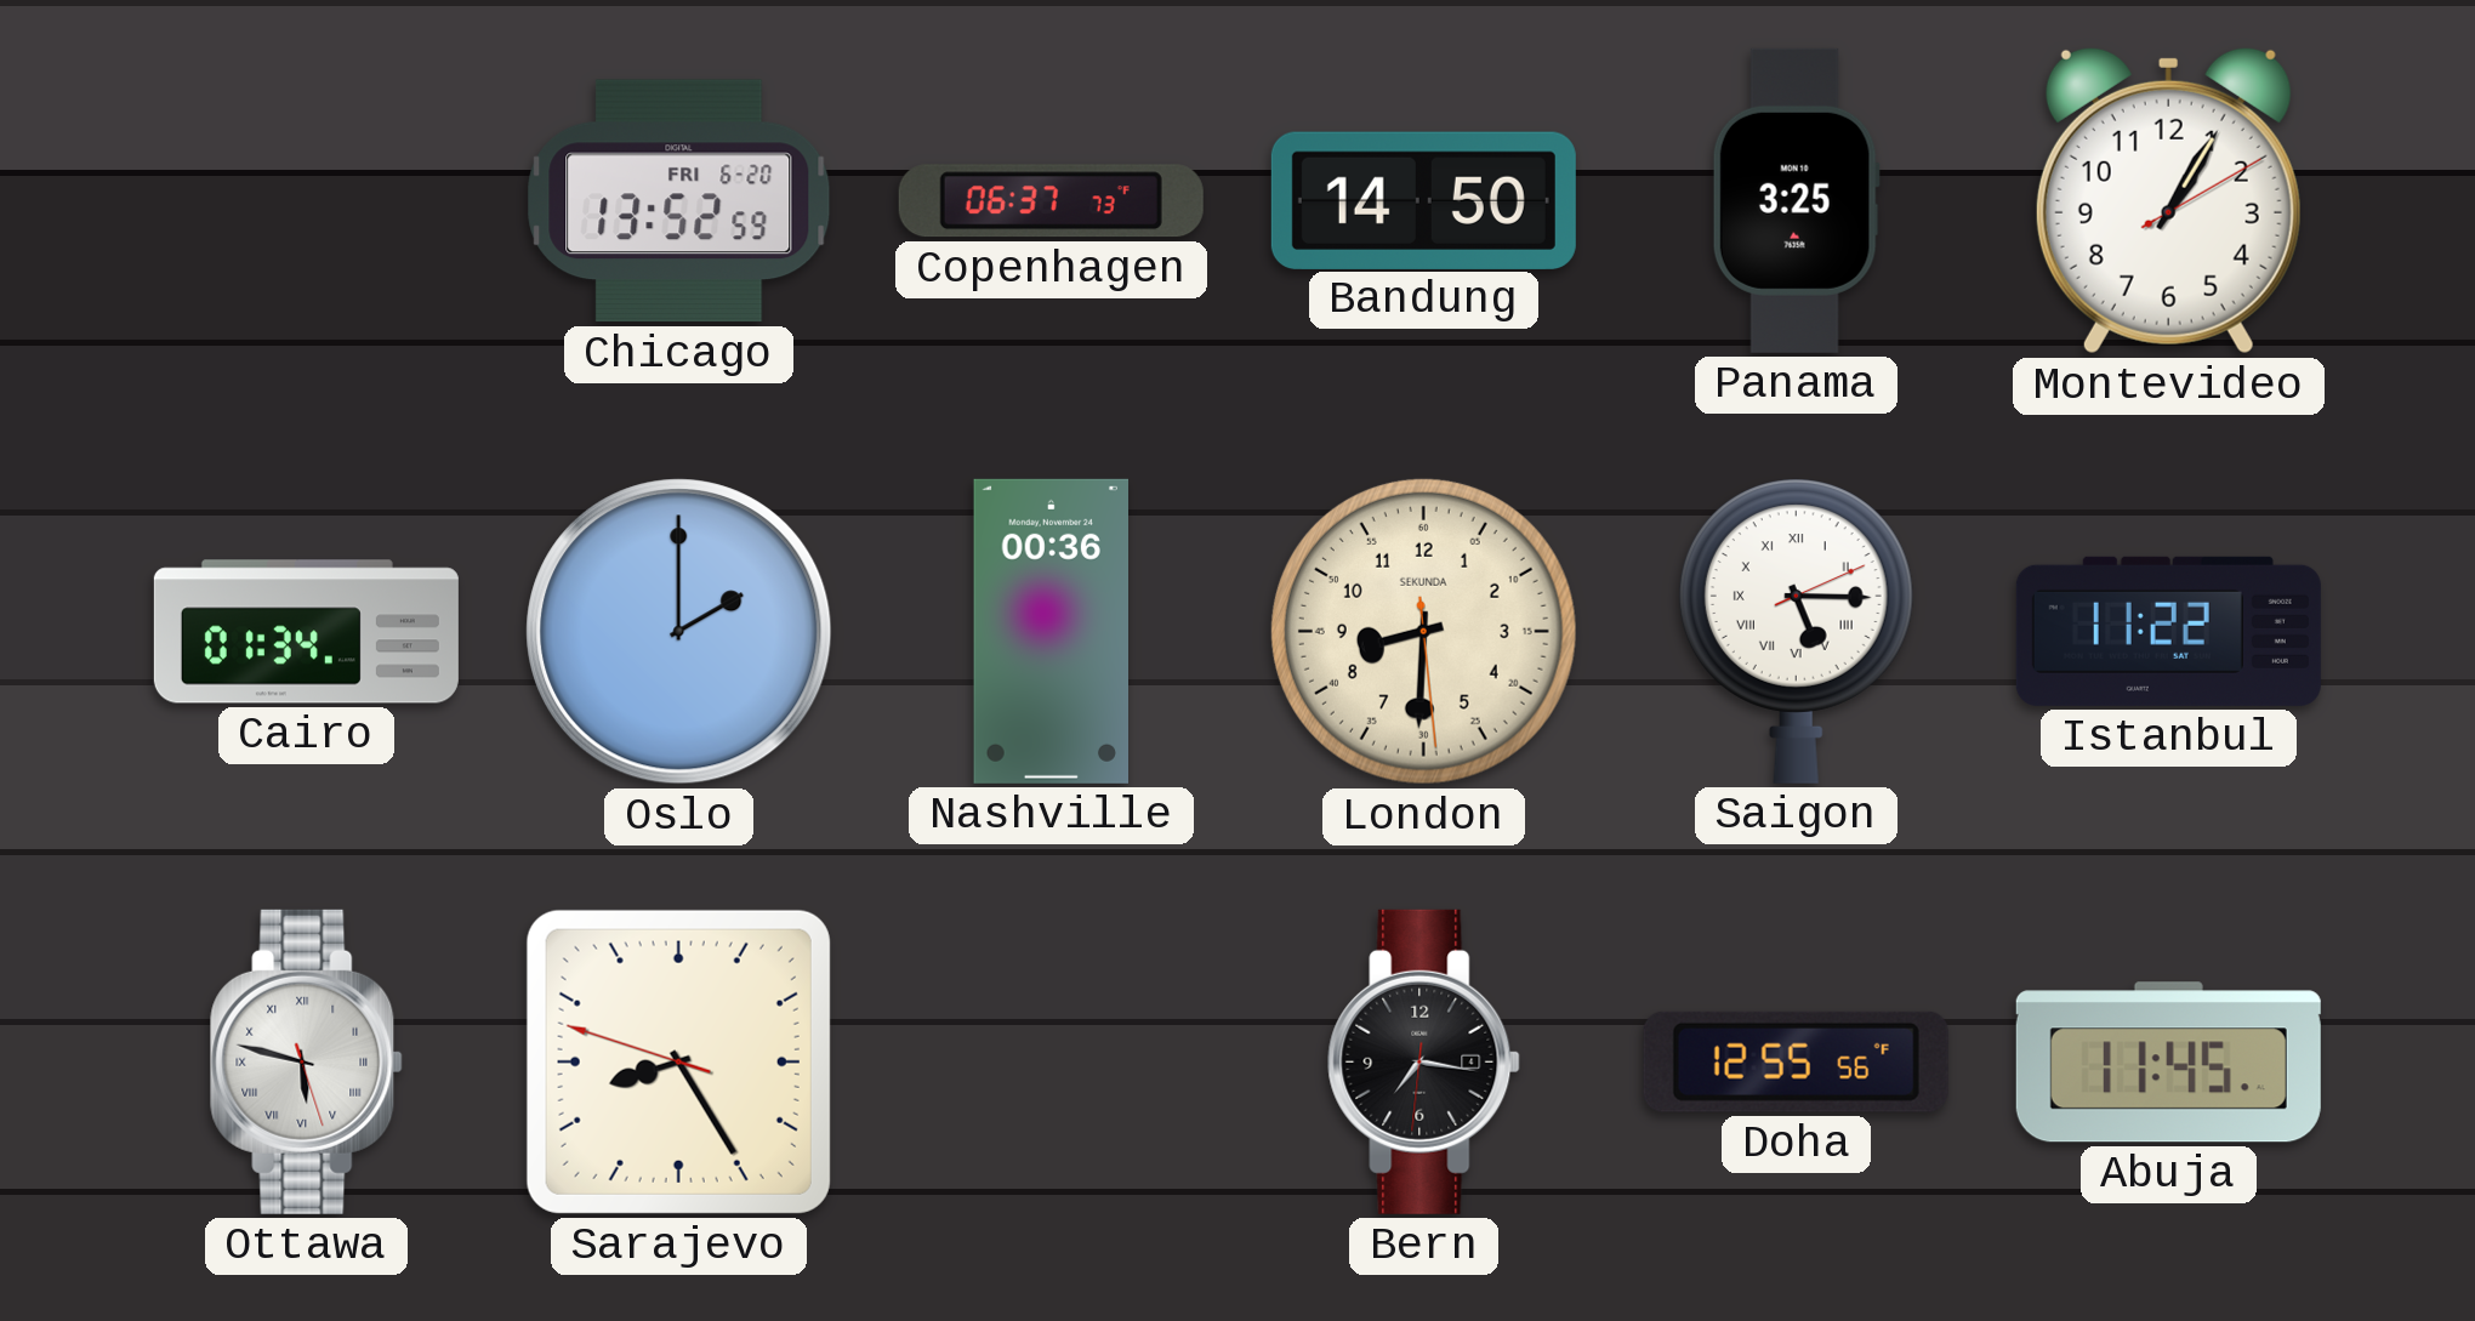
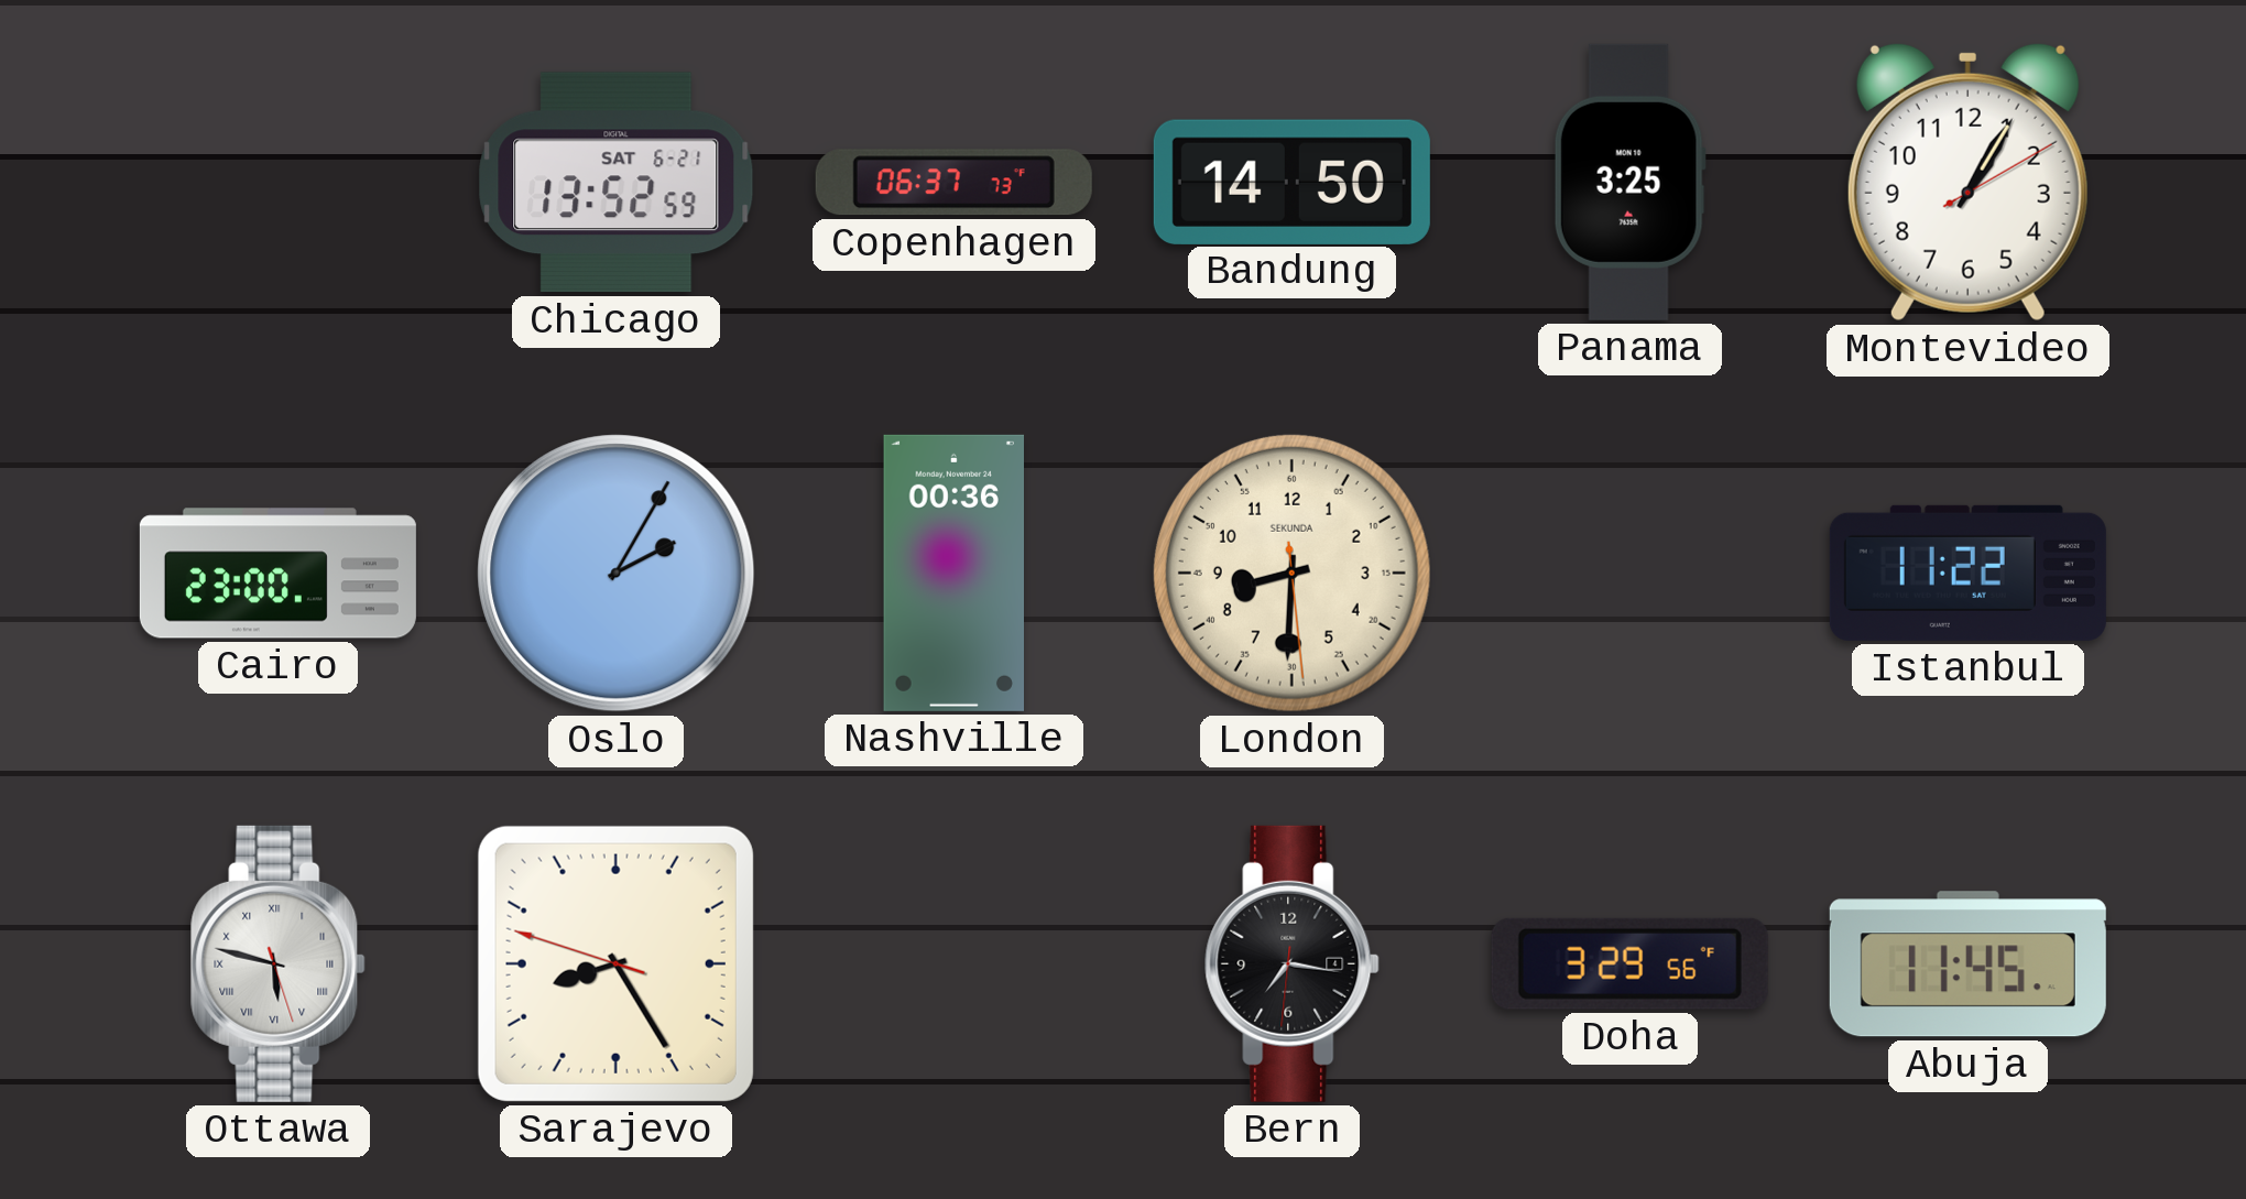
Chicago date: FRI 6-20 -> SAT 6-21 (617, 183)
Cairo: 01:34 -> 23:00 (277, 574)
Oslo: 2:00 -> 2:05 (617, 574)
Saigon: 5:15 -> none (1796, 631)
Doha: 12:55 -> 3:29 (1629, 963)
